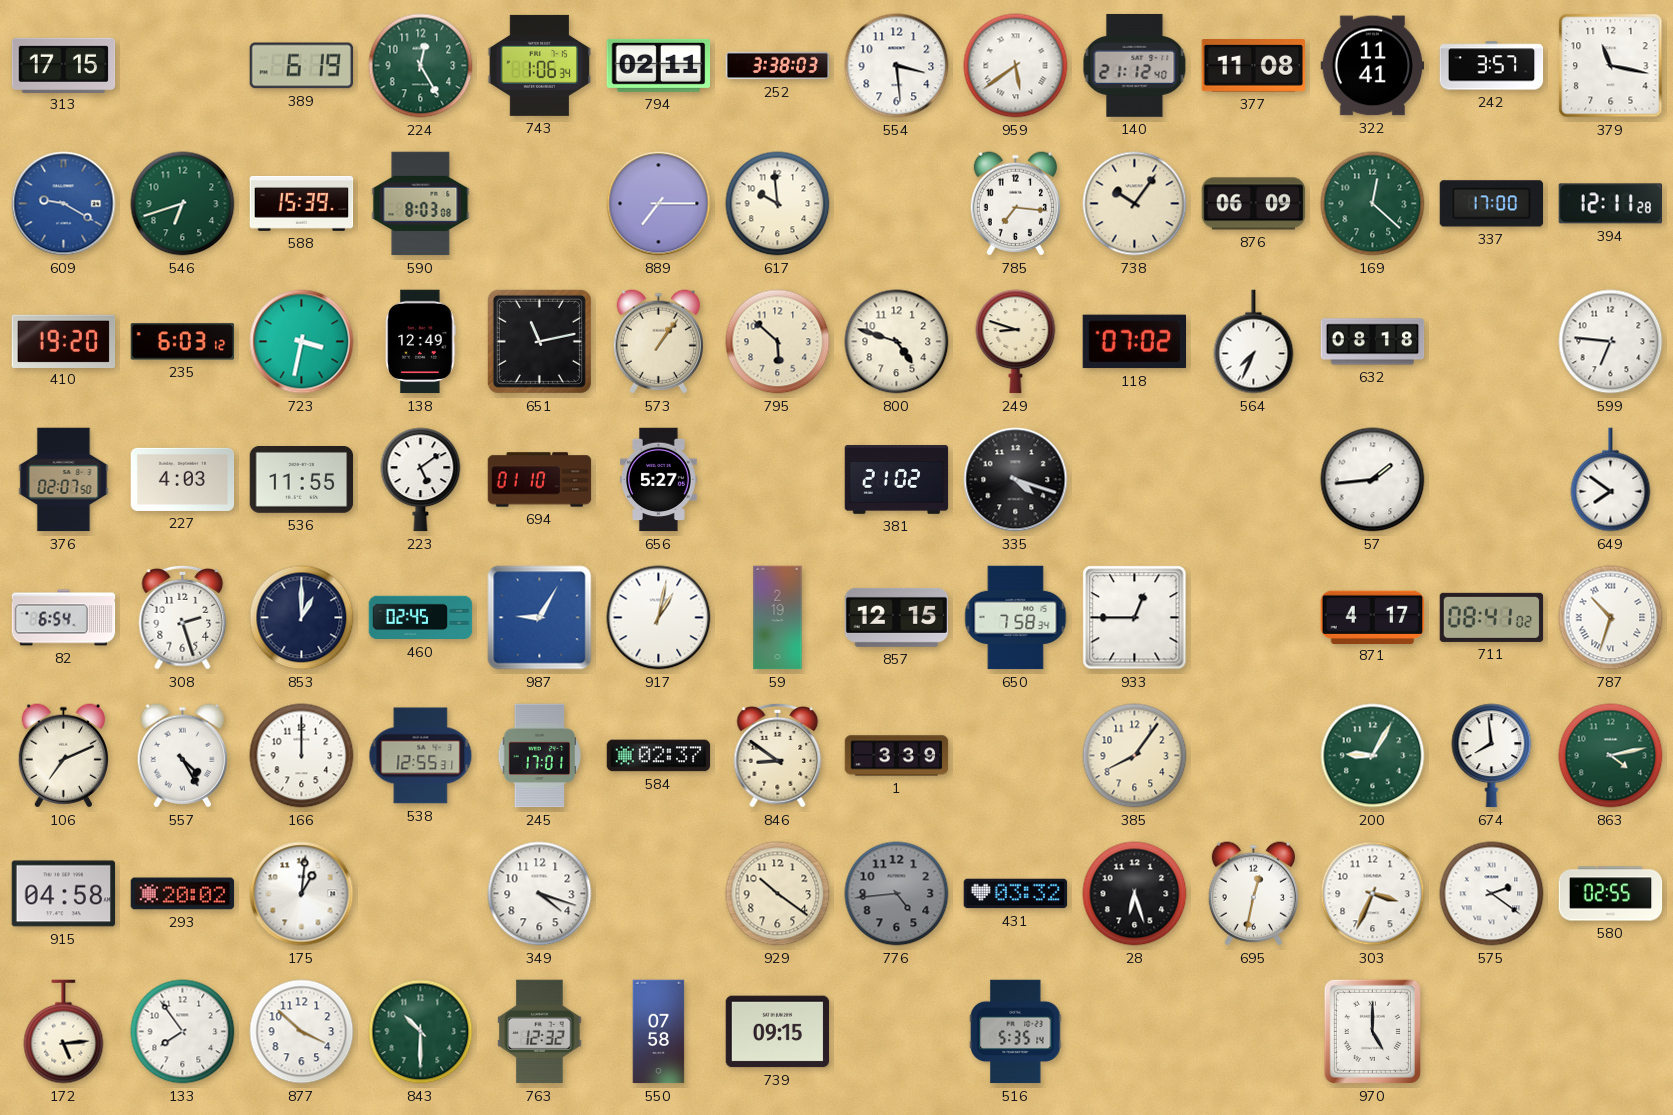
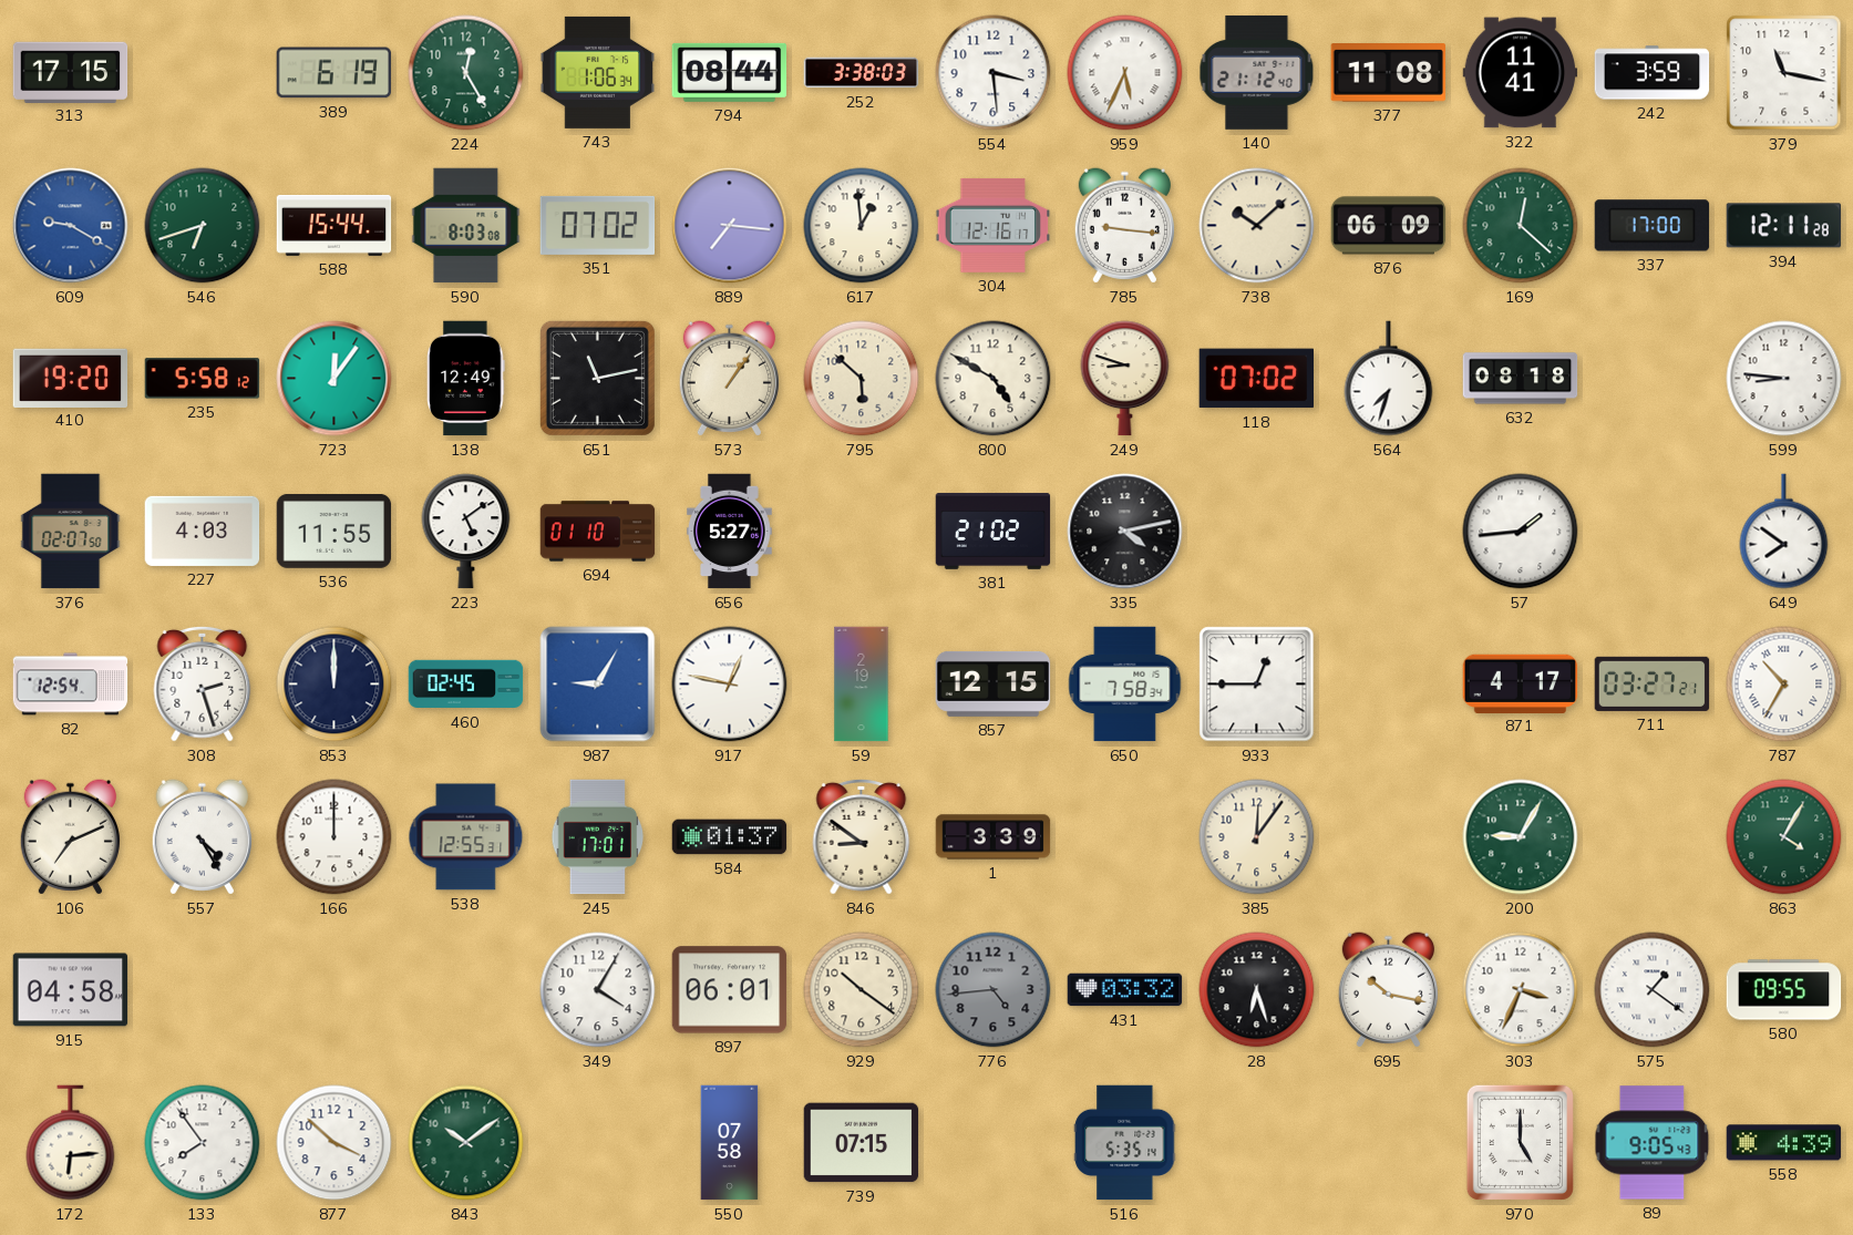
794: 02:11 -> 08:44 (730, 72)
959: 5:39 -> 5:34 (1125, 73)
242: 3:57 -> 3:59 (1653, 73)
588: 15:39 -> 15:44 (334, 225)
351: none -> 07:02 (598, 225)
889: 7:15 -> 7:16 (730, 226)
617: 9:59 -> 12:59 (862, 226)
304: none -> 12:16 (994, 225)
785: 7:16 -> 9:16 (1124, 226)
738: 10:06 -> 10:08 (1257, 226)
235: 6:03 -> 5:58 (203, 379)
723: 3:32 -> 12:06 (334, 379)
800: 4:48 -> 4:50 (994, 379)
564: 7:34 -> 7:33 (1389, 379)
599: 6:46 -> 8:46 (1784, 379)
335: 4:18 -> 4:13 (1125, 532)
82: 6:54 -> 12:54 (71, 685)
853: 1:00 -> 12:00 (334, 685)
917: 1:02 -> 12:47 (730, 685)
711: 08:41 -> 03:27 (1653, 683)
787: 10:33 -> 10:35 (1784, 685)
584: 02:37 -> 01:37 (730, 837)
385: 8:06 -> 12:06 (1257, 837)
674: 7:59 -> none (1492, 756)
863: 4:13 -> 4:05 (1784, 837)
293: 20:02 -> none (183, 894)
175: 1:01 -> none (302, 894)
349: 4:18 -> 4:05 (598, 990)
897: none -> 06:01 (730, 990)
695: 12:32 -> 10:17 (1388, 990)
575: 2:21 -> 1:21 (1653, 990)
580: 02:55 -> 09:55 (1784, 990)
172: 5:14 -> 6:14 (71, 1143)
843: 10:30 -> 10:09 (466, 1143)
763: 12:32 -> none (540, 1032)
739: 09:15 -> 07:15 (862, 1143)
89: none -> 9:05 (1653, 1143)
558: none -> 4:39 (1784, 1143)
